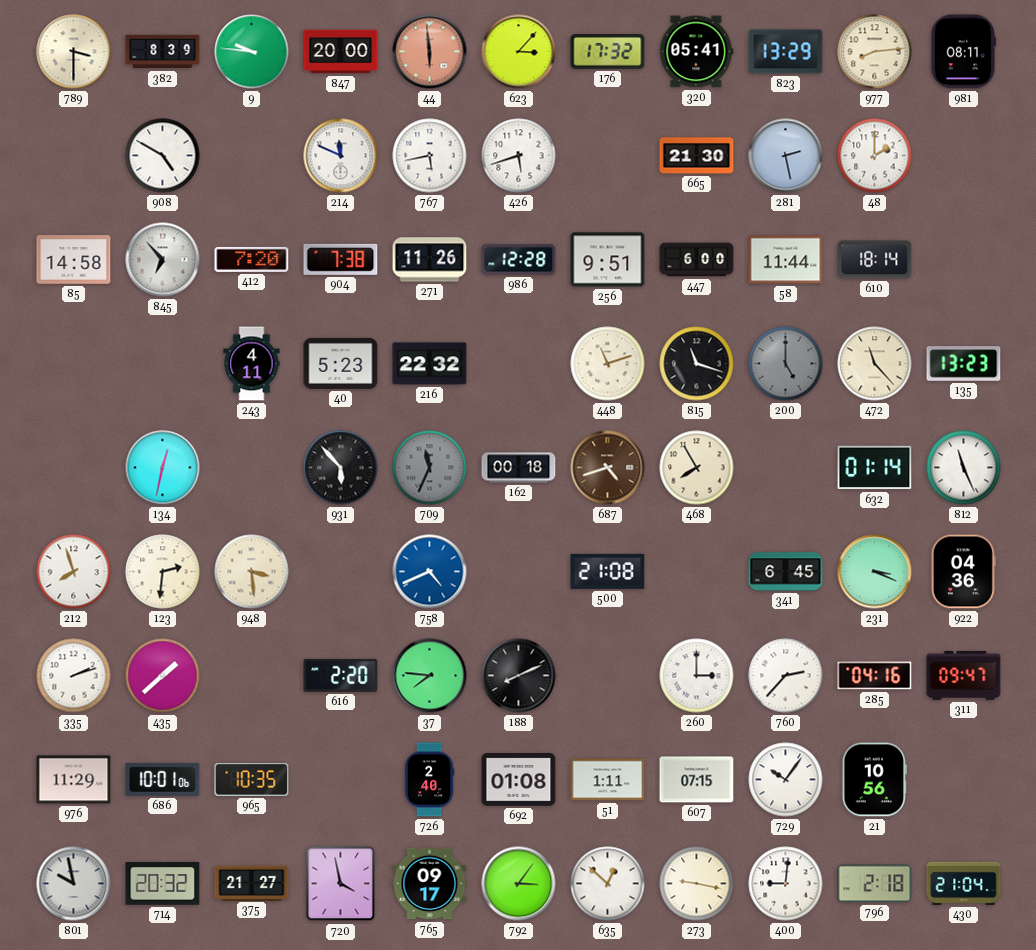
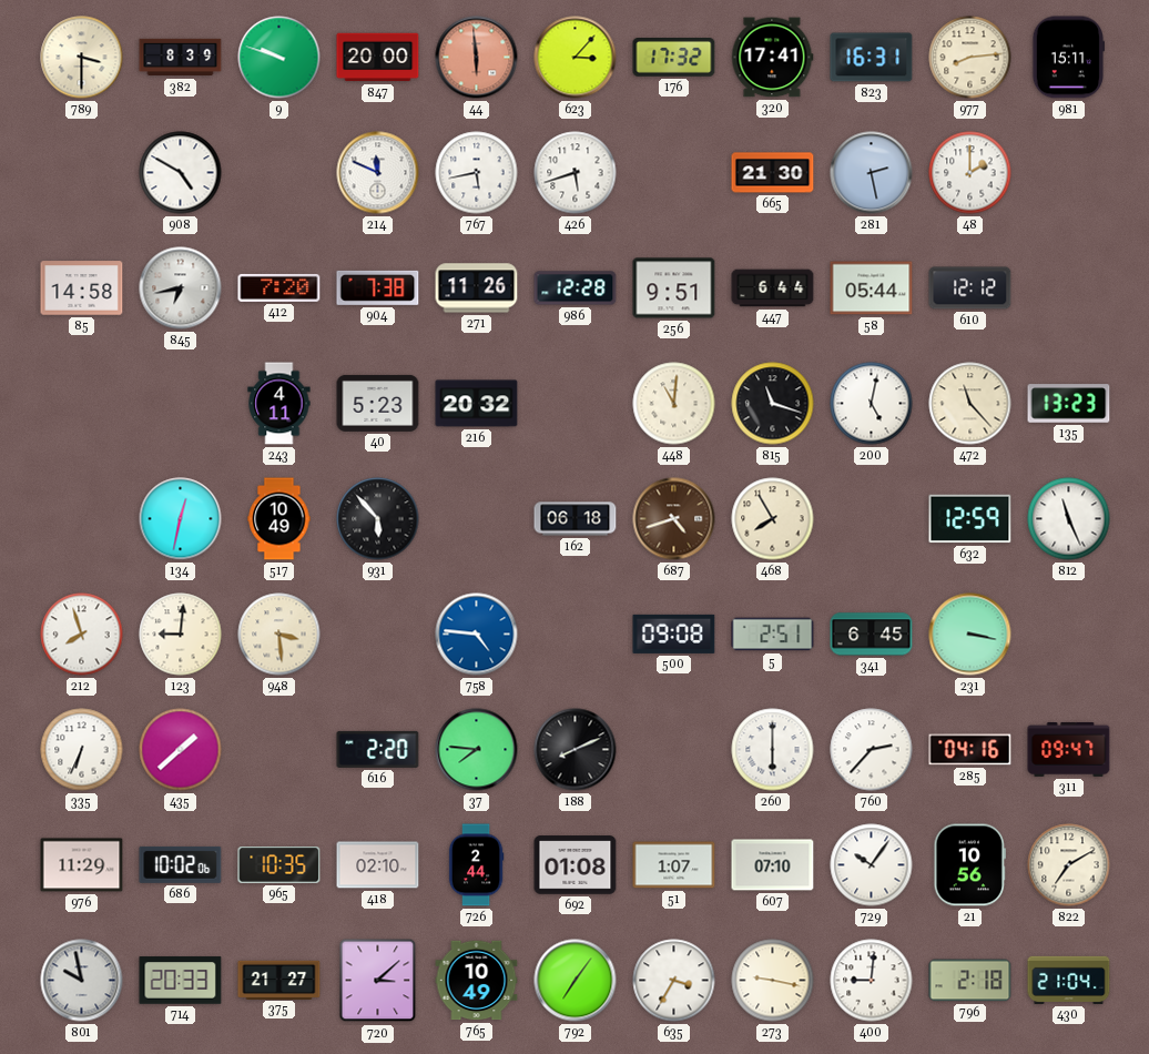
9: 9:46 -> 9:48 (279, 58)
320: 05:41 -> 17:41 (773, 58)
823: 13:29 -> 16:31 (872, 58)
981: 08:11 -> 15:11 (1068, 58)
845: 6:53 -> 6:43 (181, 288)
447: 6:00 -> 6:44 (773, 288)
58: 11:44 -> 05:44 (872, 288)
610: 18:14 -> 12:12 (970, 288)
216: 22:32 -> 20:32 (477, 404)
448: 11:12 -> 11:01 (674, 404)
200: 5:00 -> 5:02 (872, 404)
200 dial: grey -> white (872, 404)
517: none -> 10:49 (279, 519)
709: 11:34 -> none (430, 468)
162: 00:18 -> 06:18 (576, 519)
632: 01:14 -> 12:59 (970, 519)
123: 2:31 -> 9:01 (181, 635)
758: 4:41 -> 4:46 (477, 635)
500: 21:08 -> 09:08 (674, 634)
5: none -> 2:51 (773, 635)
231: 3:19 -> 3:17 (970, 635)
922: 04:36 -> none (963, 572)
335: 2:12 -> 6:34 (82, 750)
260: 3:00 -> 6:00 (773, 750)
686: 10:01 -> 10:02 (181, 864)
418: none -> 02:10 (378, 865)
726: 2:40 -> 2:44 (476, 865)
51: 1:11 -> 1:07 (674, 865)
607: 07:15 -> 07:10 (773, 865)
822: none -> 7:10 (1069, 865)
714: 20:32 -> 20:33 (181, 981)
720: 3:58 -> 3:08 (378, 981)
765: 09:17 -> 10:49 (477, 981)
792: 3:06 -> 7:06 (576, 981)
635: 12:52 -> 3:35 (674, 981)
